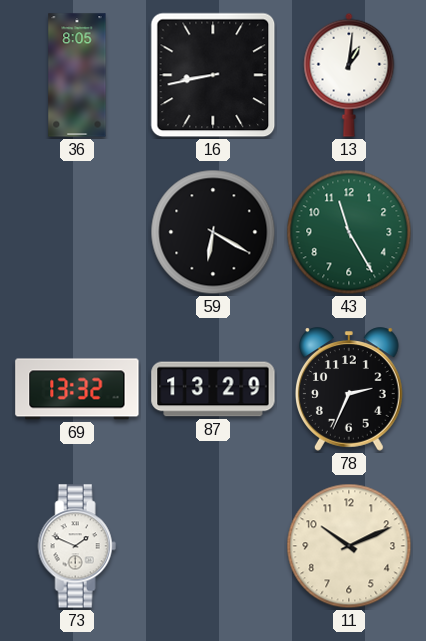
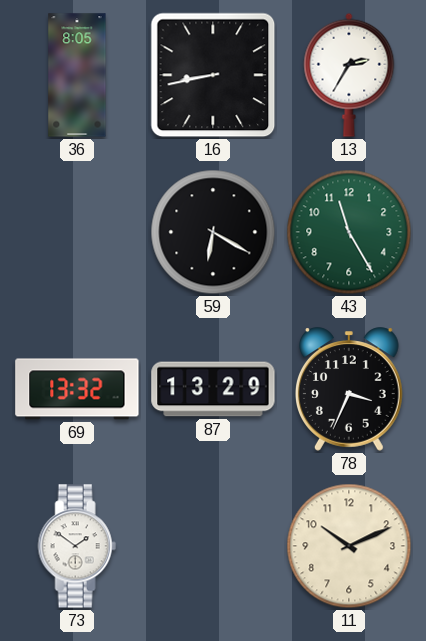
13: 1:01 -> 2:35 (349, 75)
78: 2:34 -> 3:34 (350, 389)
73: 1:49 -> 1:51 (77, 546)
